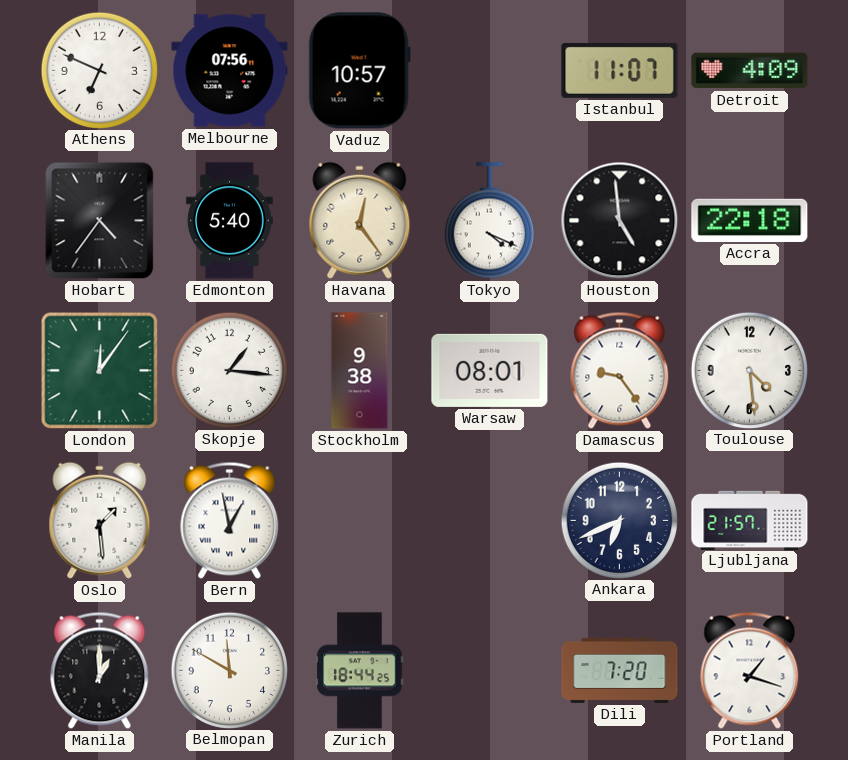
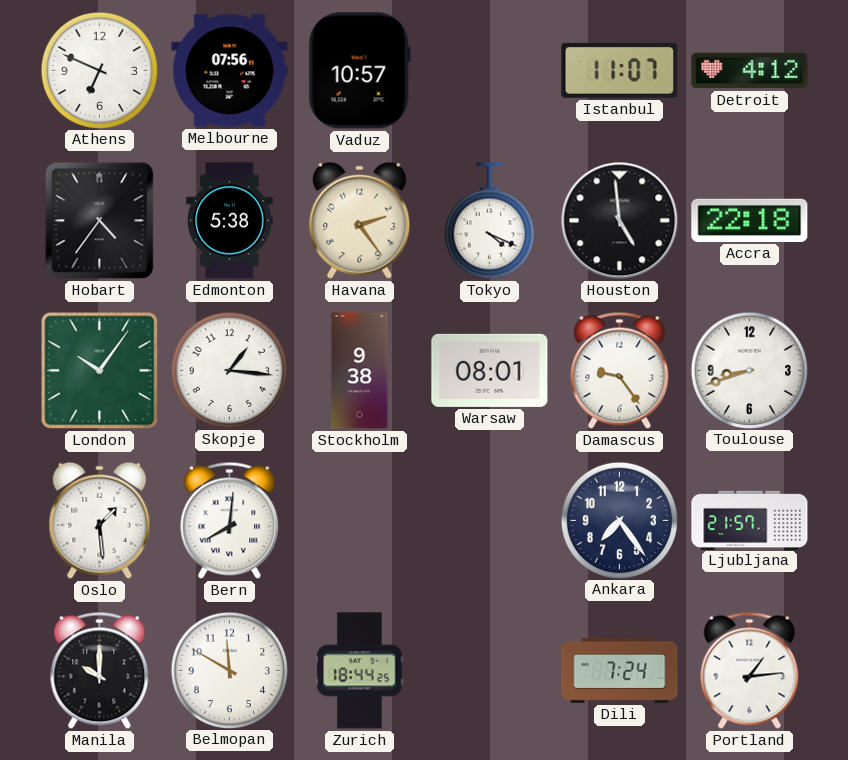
Detroit: 4:09 -> 4:12 (750, 71)
Edmonton: 5:40 -> 5:38 (230, 221)
Havana: 12:24 -> 2:24 (360, 220)
London: 12:06 -> 10:06 (100, 371)
Toulouse: 4:29 -> 8:42 (749, 370)
Bern: 12:58 -> 8:01 (230, 520)
Ankara: 6:41 -> 7:24 (619, 520)
Manila: 1:00 -> 10:00 (100, 670)
Dili: 7:20 -> 7:24 (620, 670)
Portland: 1:18 -> 1:14 (750, 670)
